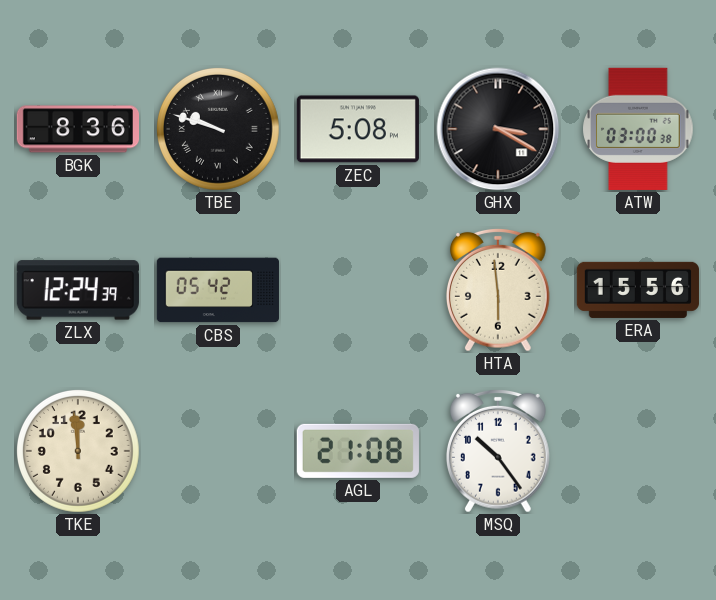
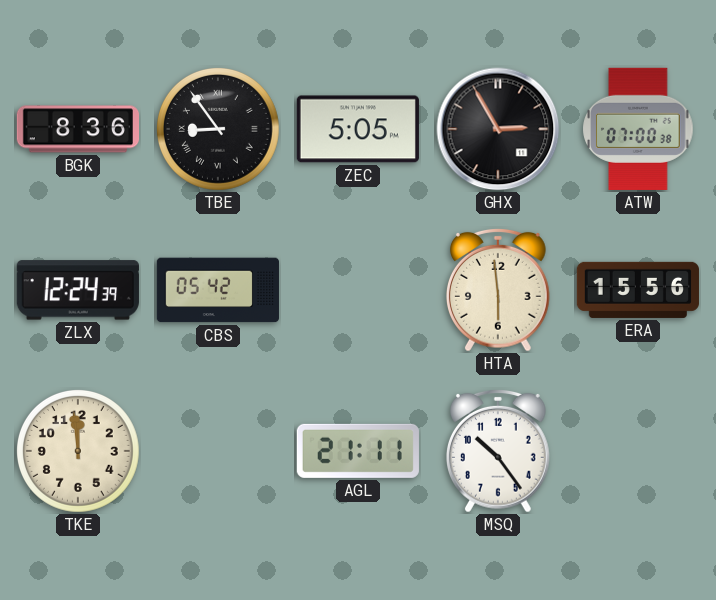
TBE: 9:48 -> 8:54 (218, 129)
ZEC: 5:08 -> 5:05 (358, 129)
GHX: 3:20 -> 2:55 (498, 129)
ATW: 03:00 -> 07:00 (638, 129)
AGL: 21:08 -> 21:11 (358, 451)
